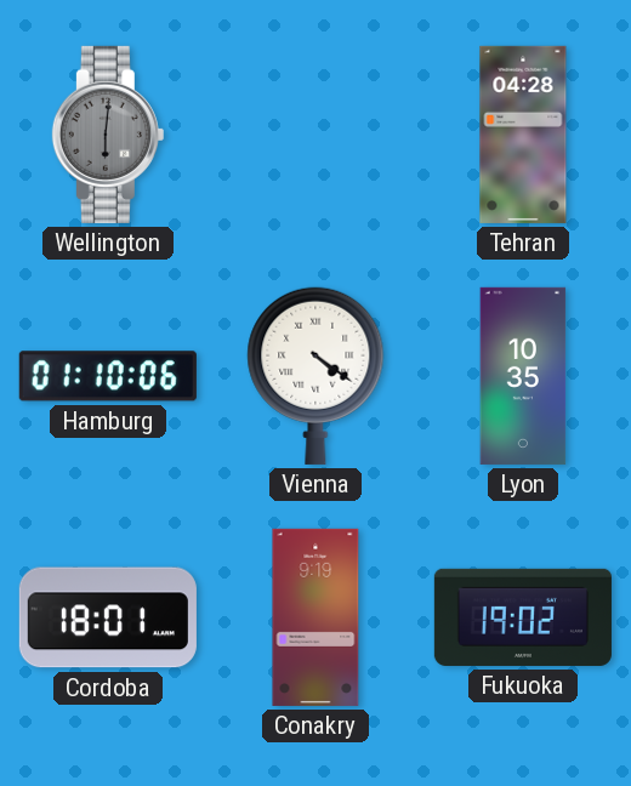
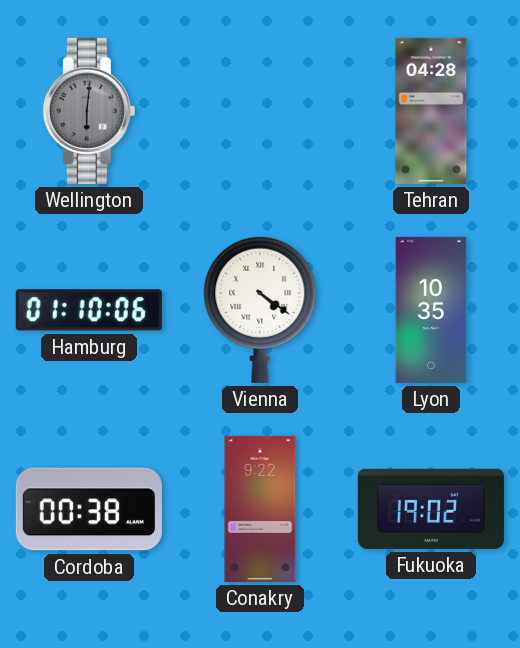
Cordoba: 18:01 -> 00:38 (89, 509)
Conakry: 9:19 -> 9:22 (260, 509)
